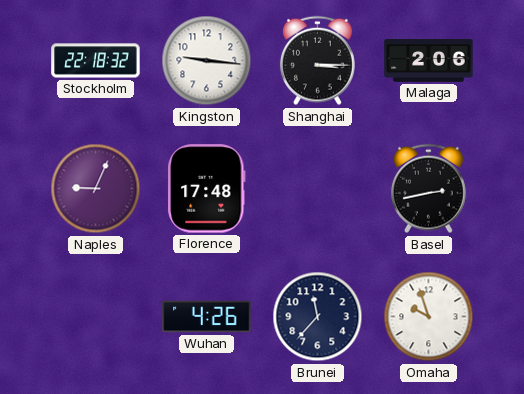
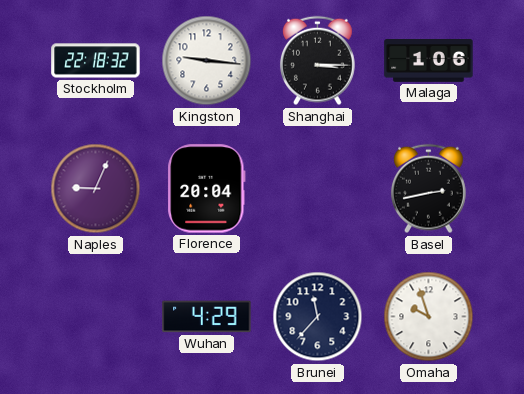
Malaga: 2:06 -> 1:06 (429, 61)
Florence: 17:48 -> 20:04 (207, 189)
Wuhan: 4:26 -> 4:29 (207, 317)
